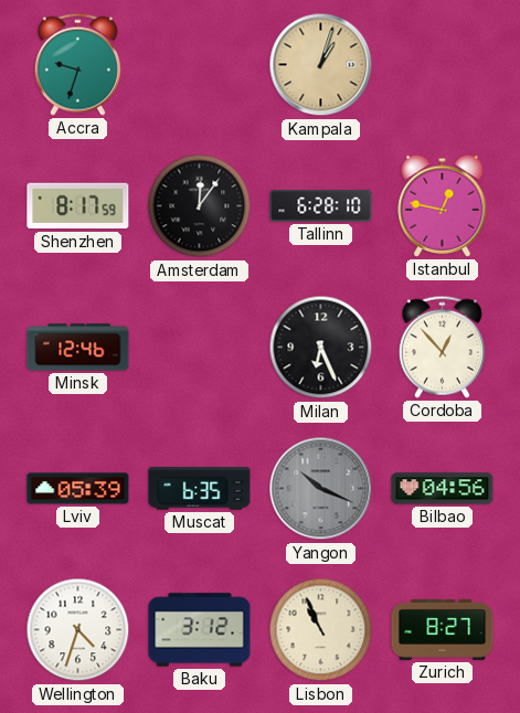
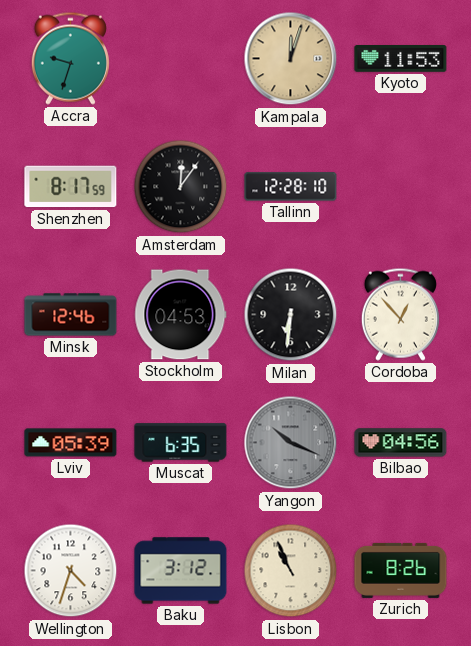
Kampala: 1:03 -> 12:03 (291, 59)
Kyoto: none -> 11:53 (401, 59)
Tallinn: 6:28 -> 12:28 (291, 187)
Istanbul: 12:47 -> none (443, 205)
Stockholm: none -> 04:53 (181, 315)
Milan: 6:26 -> 6:31 (291, 315)
Zurich: 8:27 -> 8:26 (401, 570)
